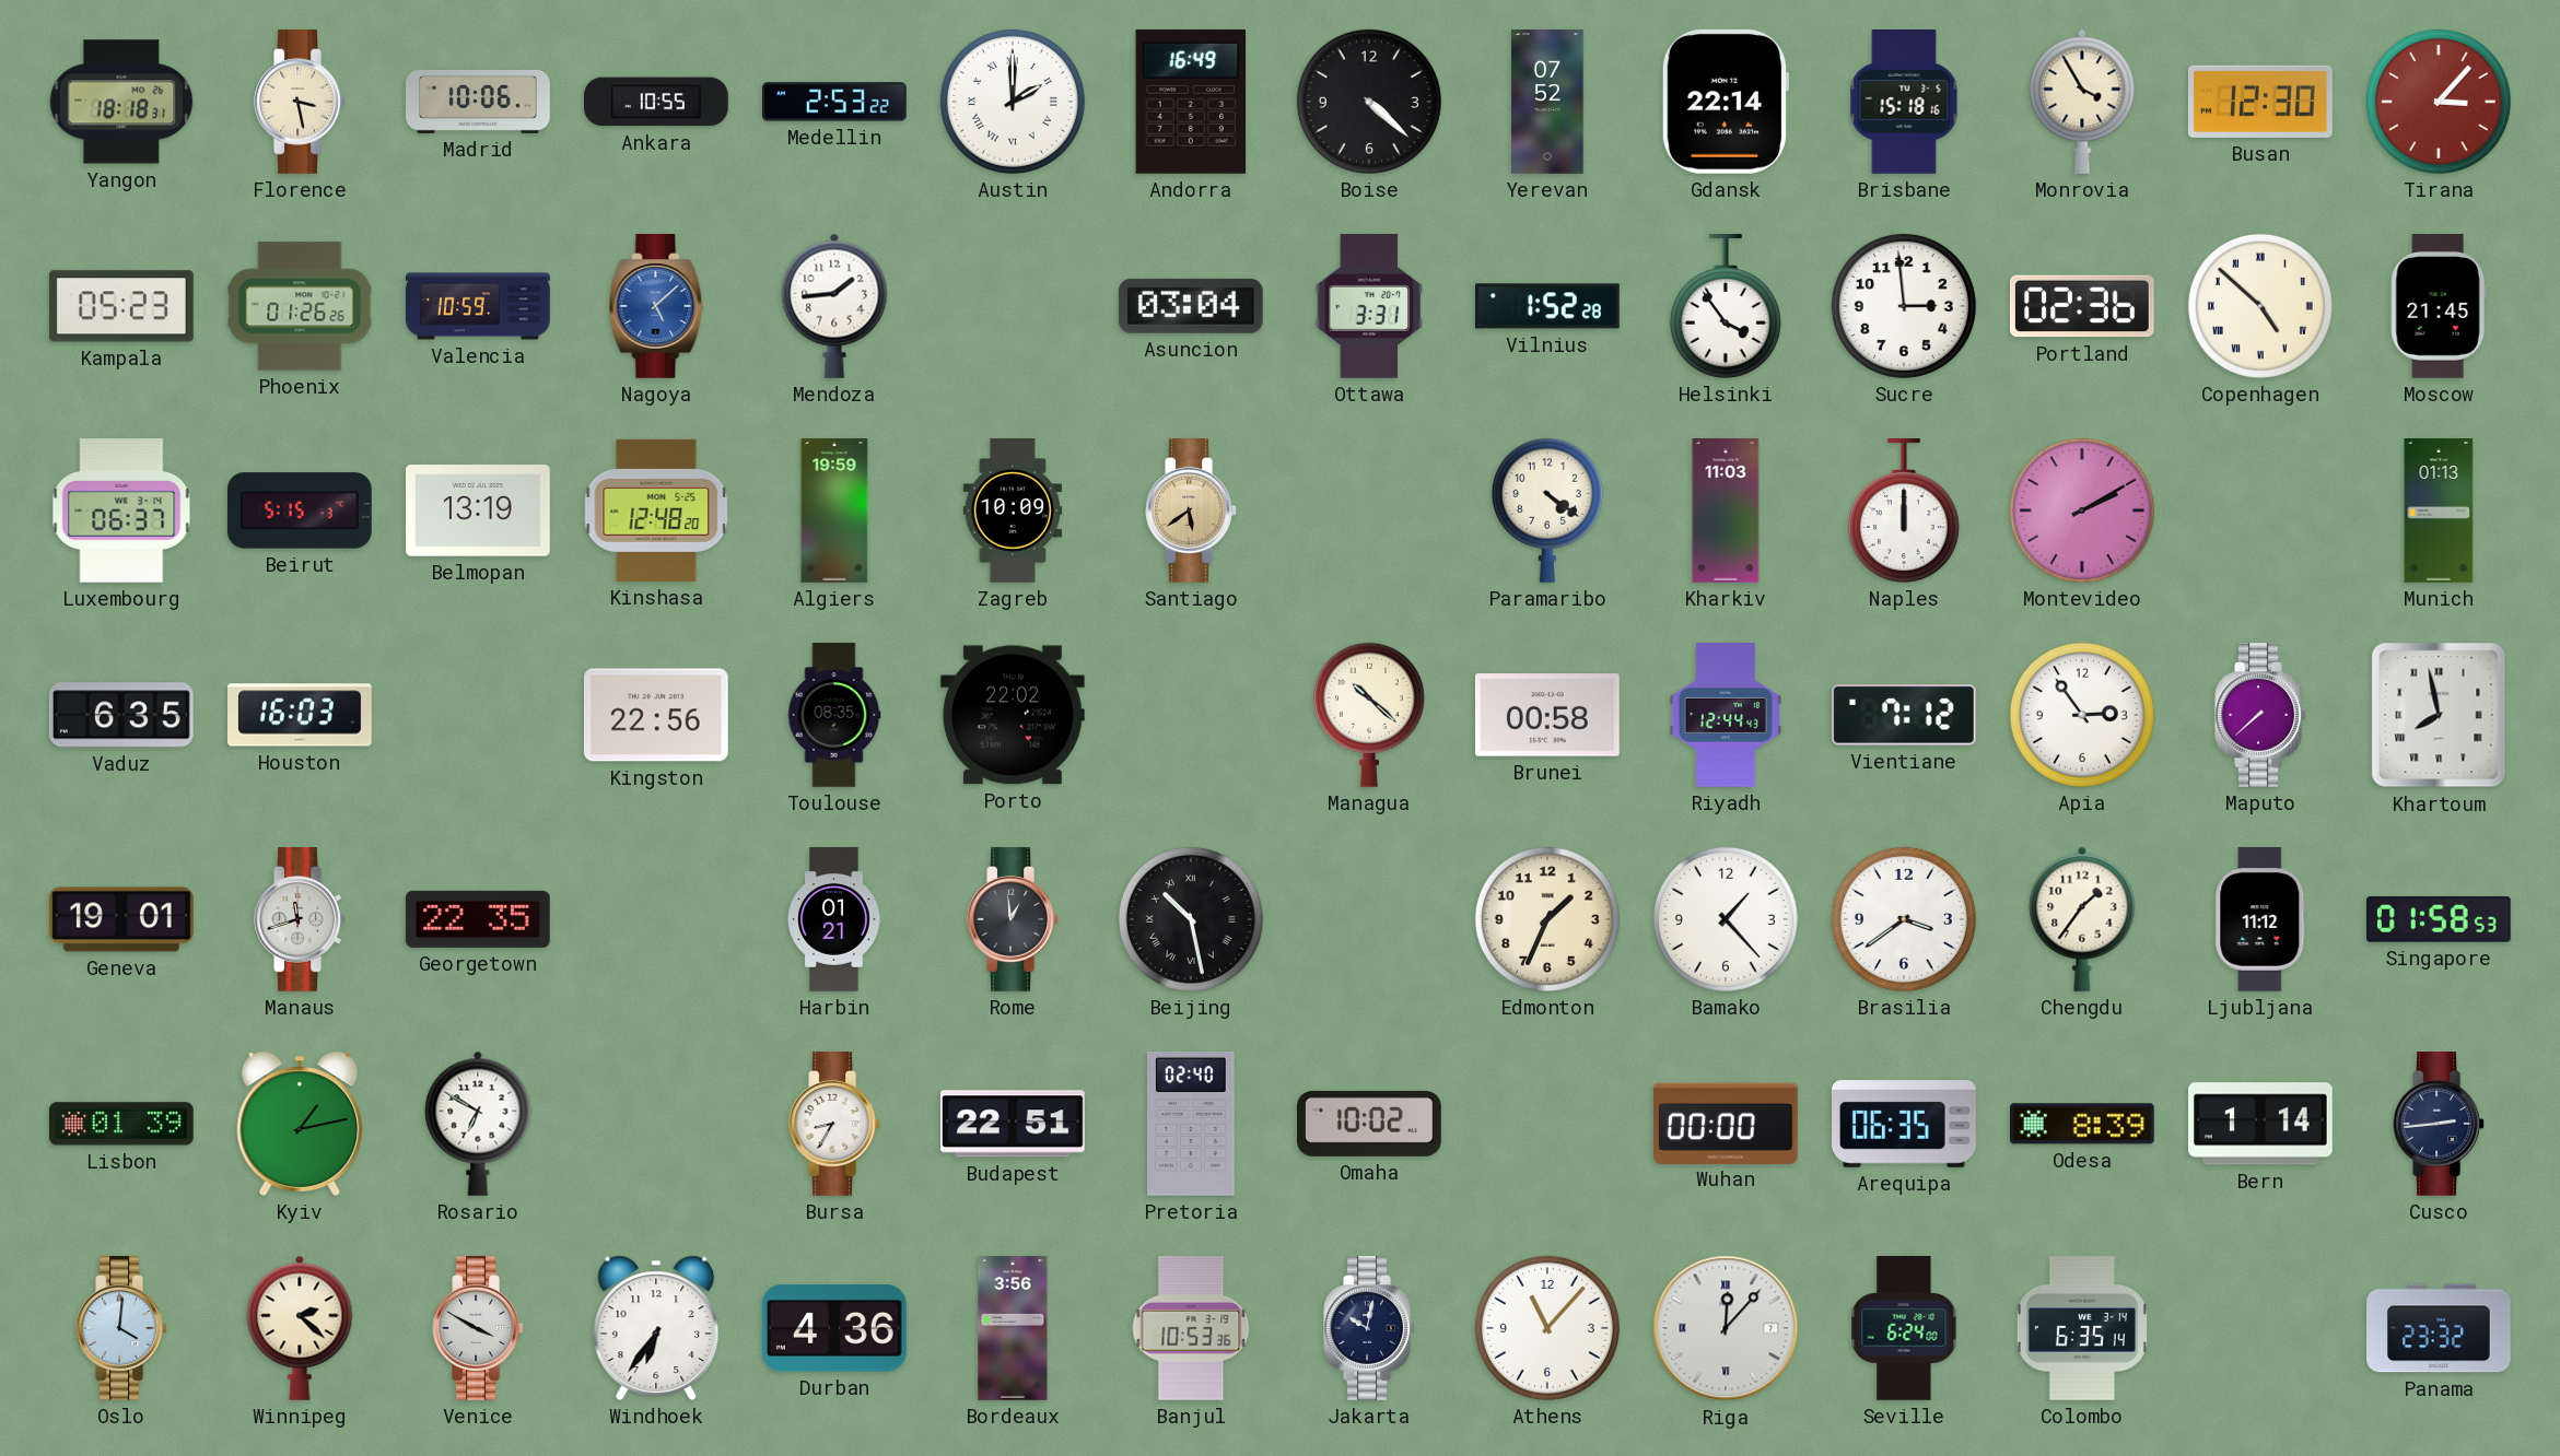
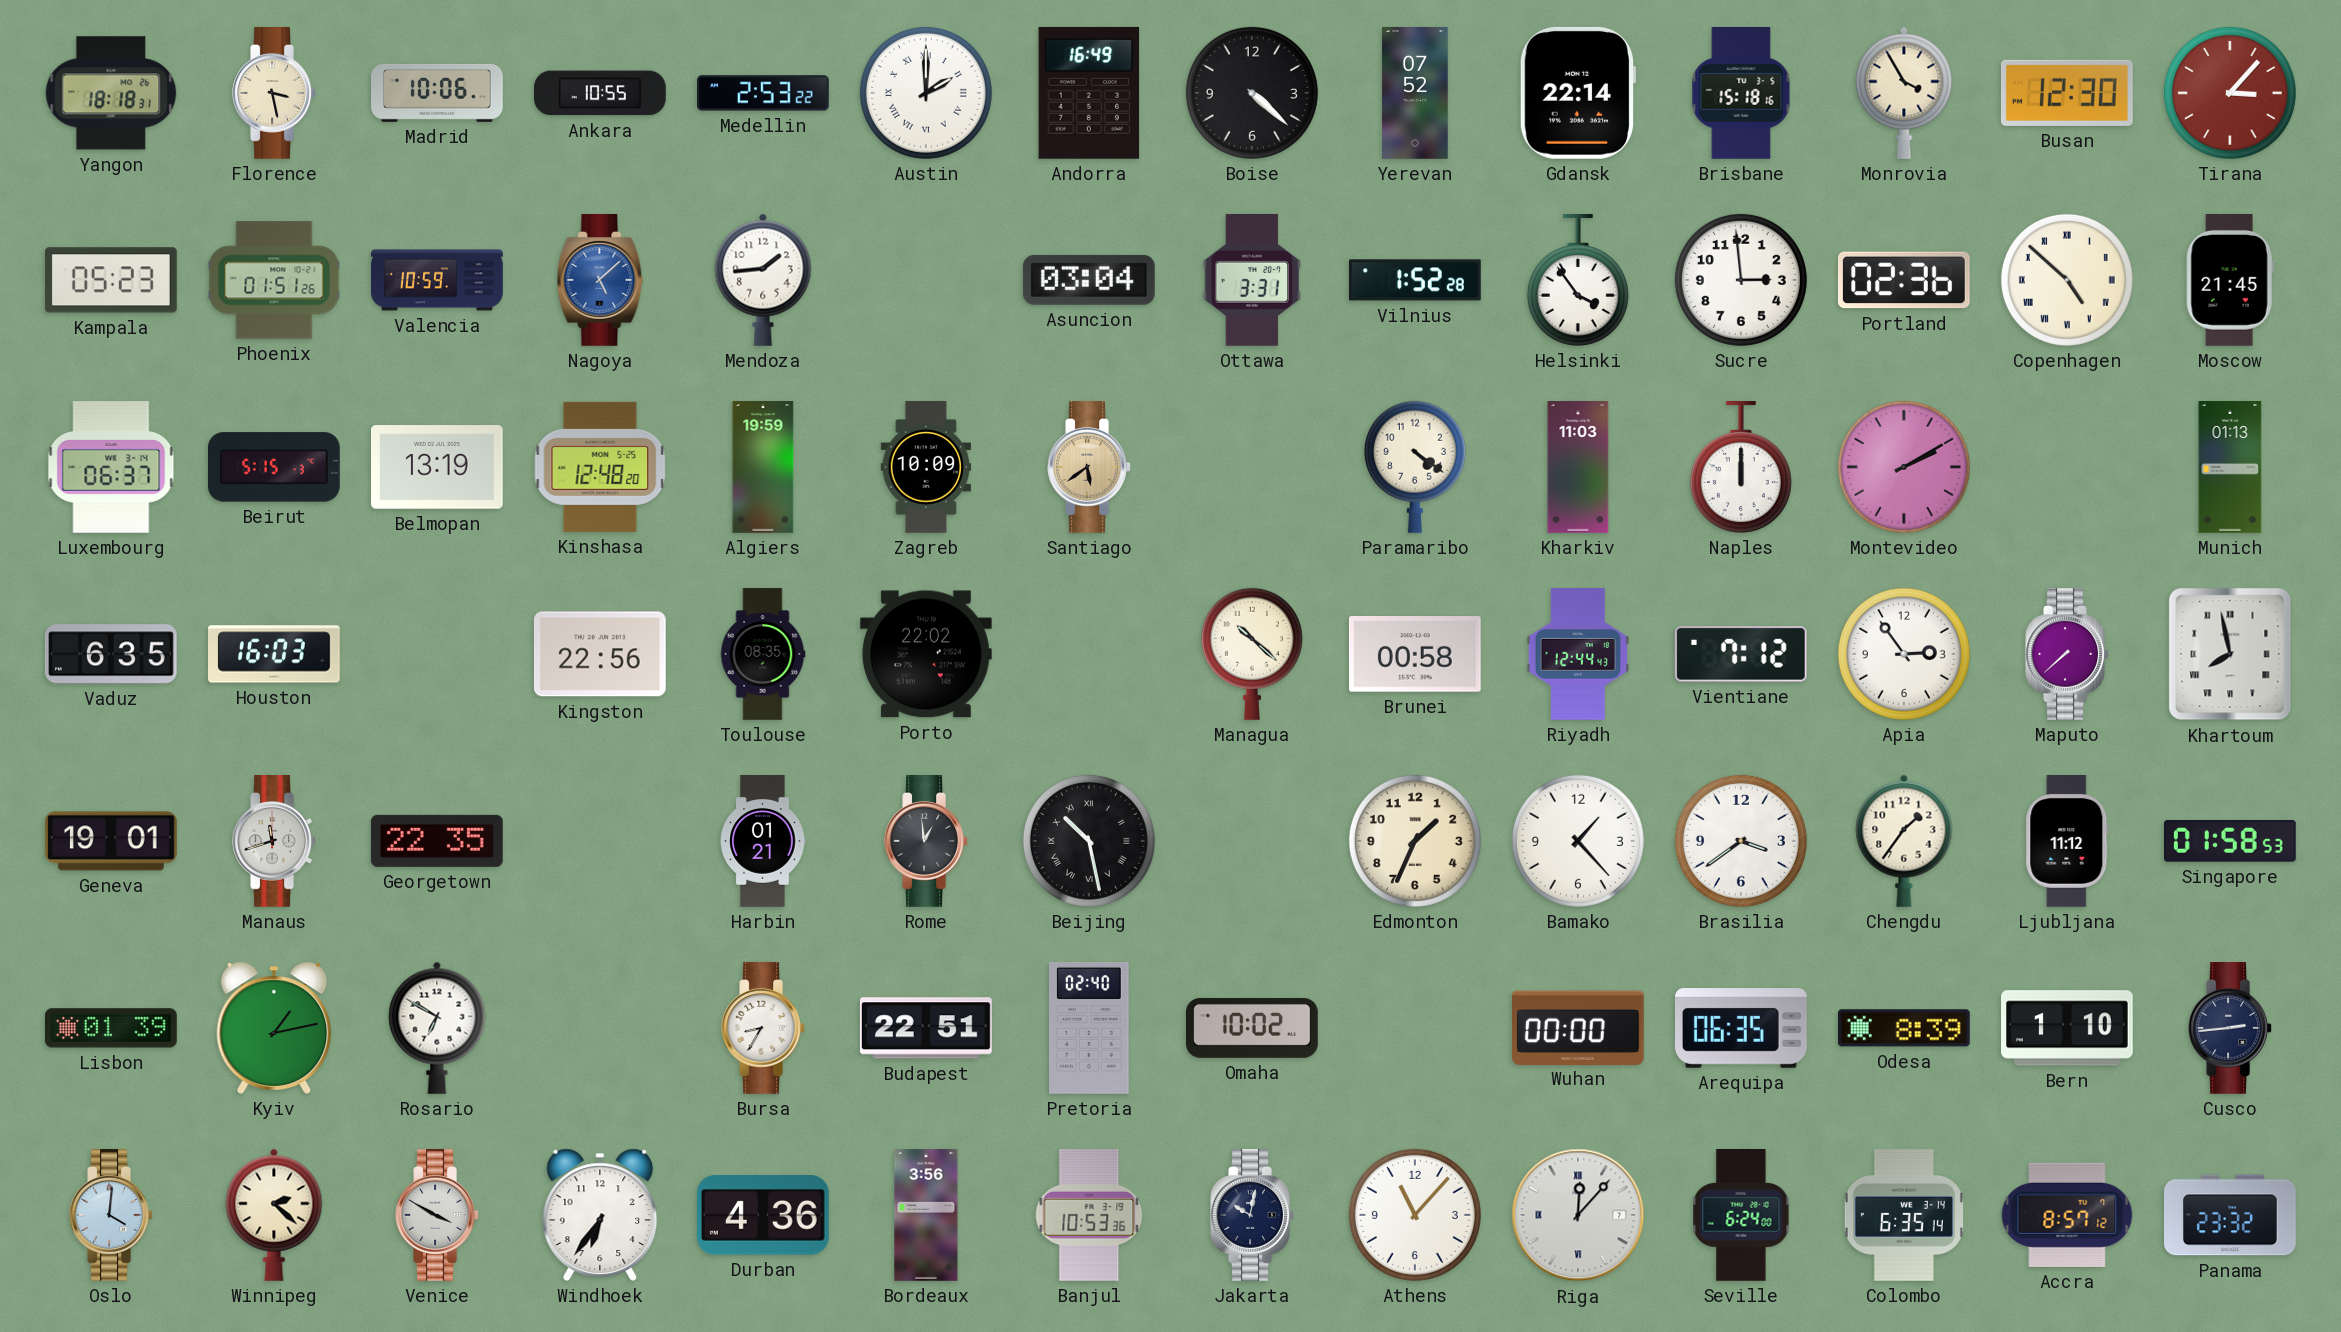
Phoenix: 01:26 -> 01:51 (274, 280)
Bern: 1:14 -> 1:10 (2068, 1028)
Accra: none -> 8:57 (2067, 1215)
